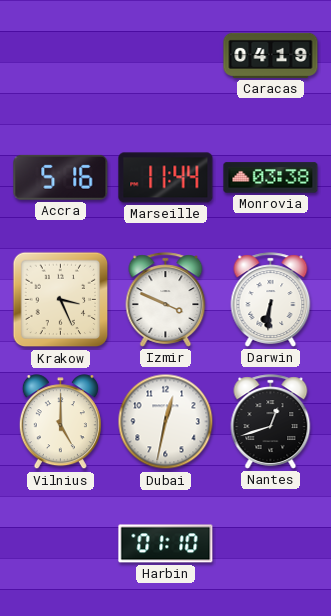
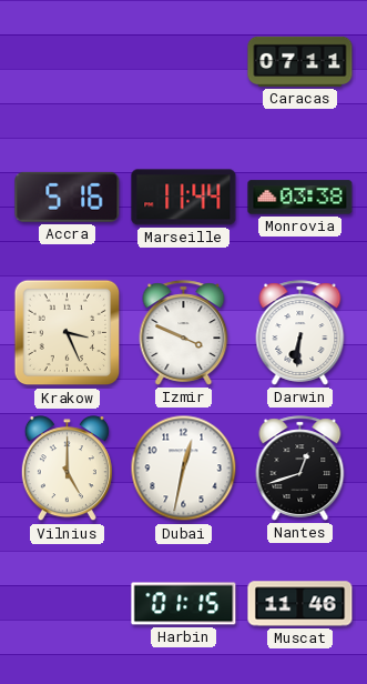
Caracas: 04:19 -> 07:11 (300, 61)
Harbin: 01:10 -> 01:15 (184, 604)
Muscat: none -> 11:46 (300, 604)
